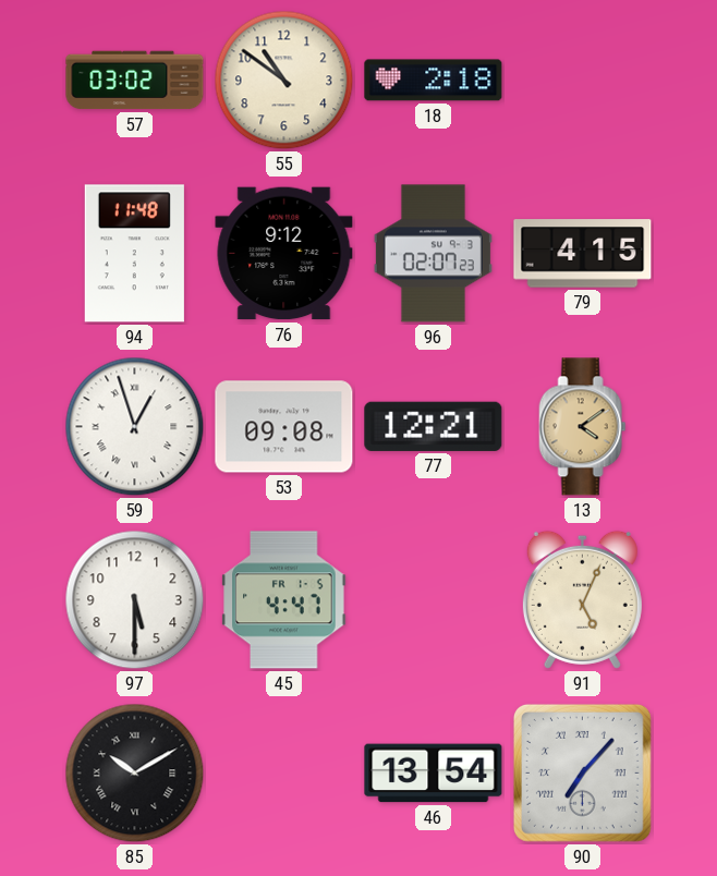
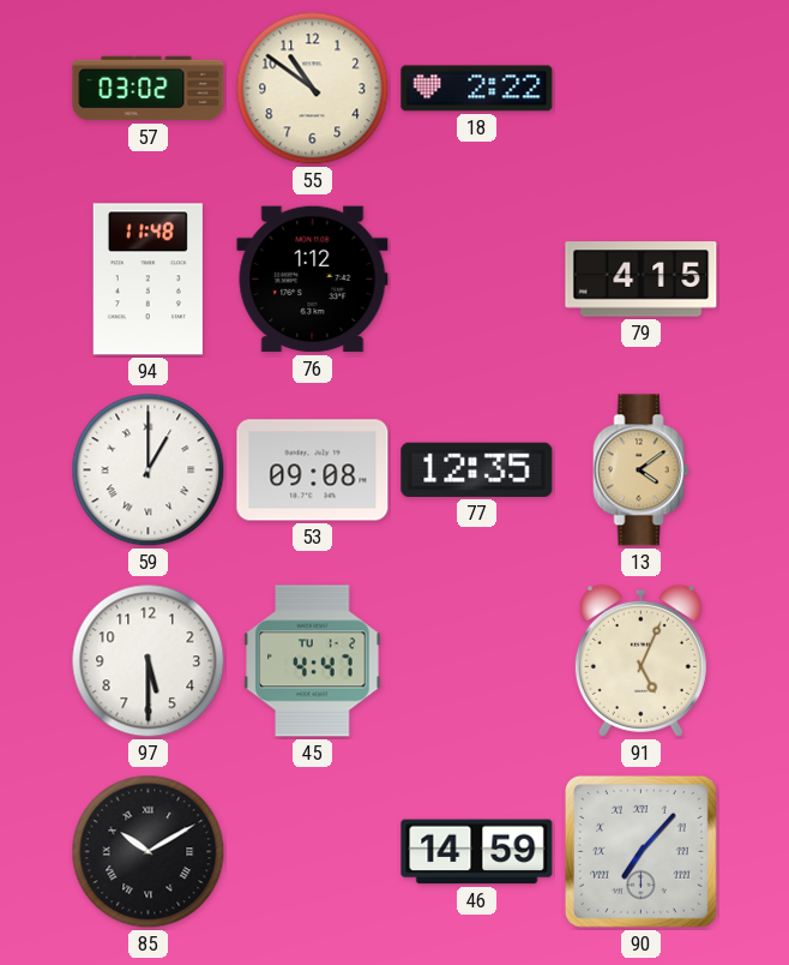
18: 2:18 -> 2:22 (477, 89)
76: 9:12 -> 1:12 (313, 280)
96: 02:07 -> none (433, 254)
59: 12:57 -> 1:00 (149, 470)
77: 12:21 -> 12:35 (477, 469)
45 date: FR 1-5 -> TU 1-2 (313, 661)
46: 13:54 -> 14:59 (477, 852)
